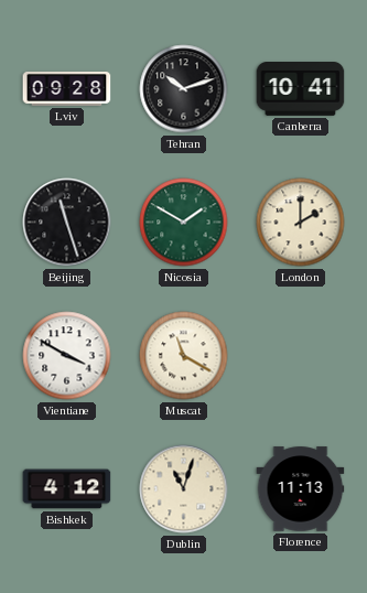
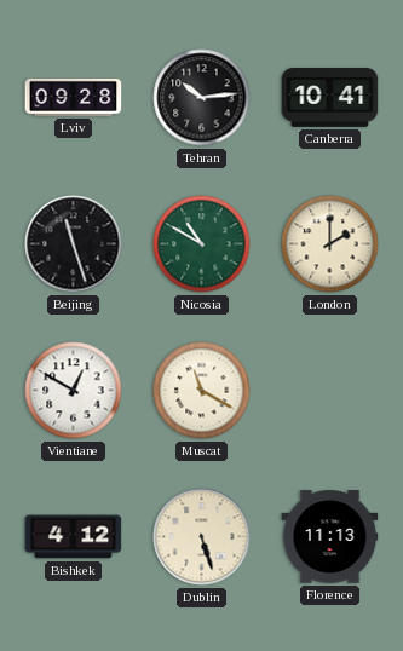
Tehran: 10:12 -> 10:14 (202, 98)
Nicosia: 1:50 -> 10:50 (202, 244)
Vientiane: 3:50 -> 12:50 (74, 391)
Dublin: 11:03 -> 5:27 (202, 537)
